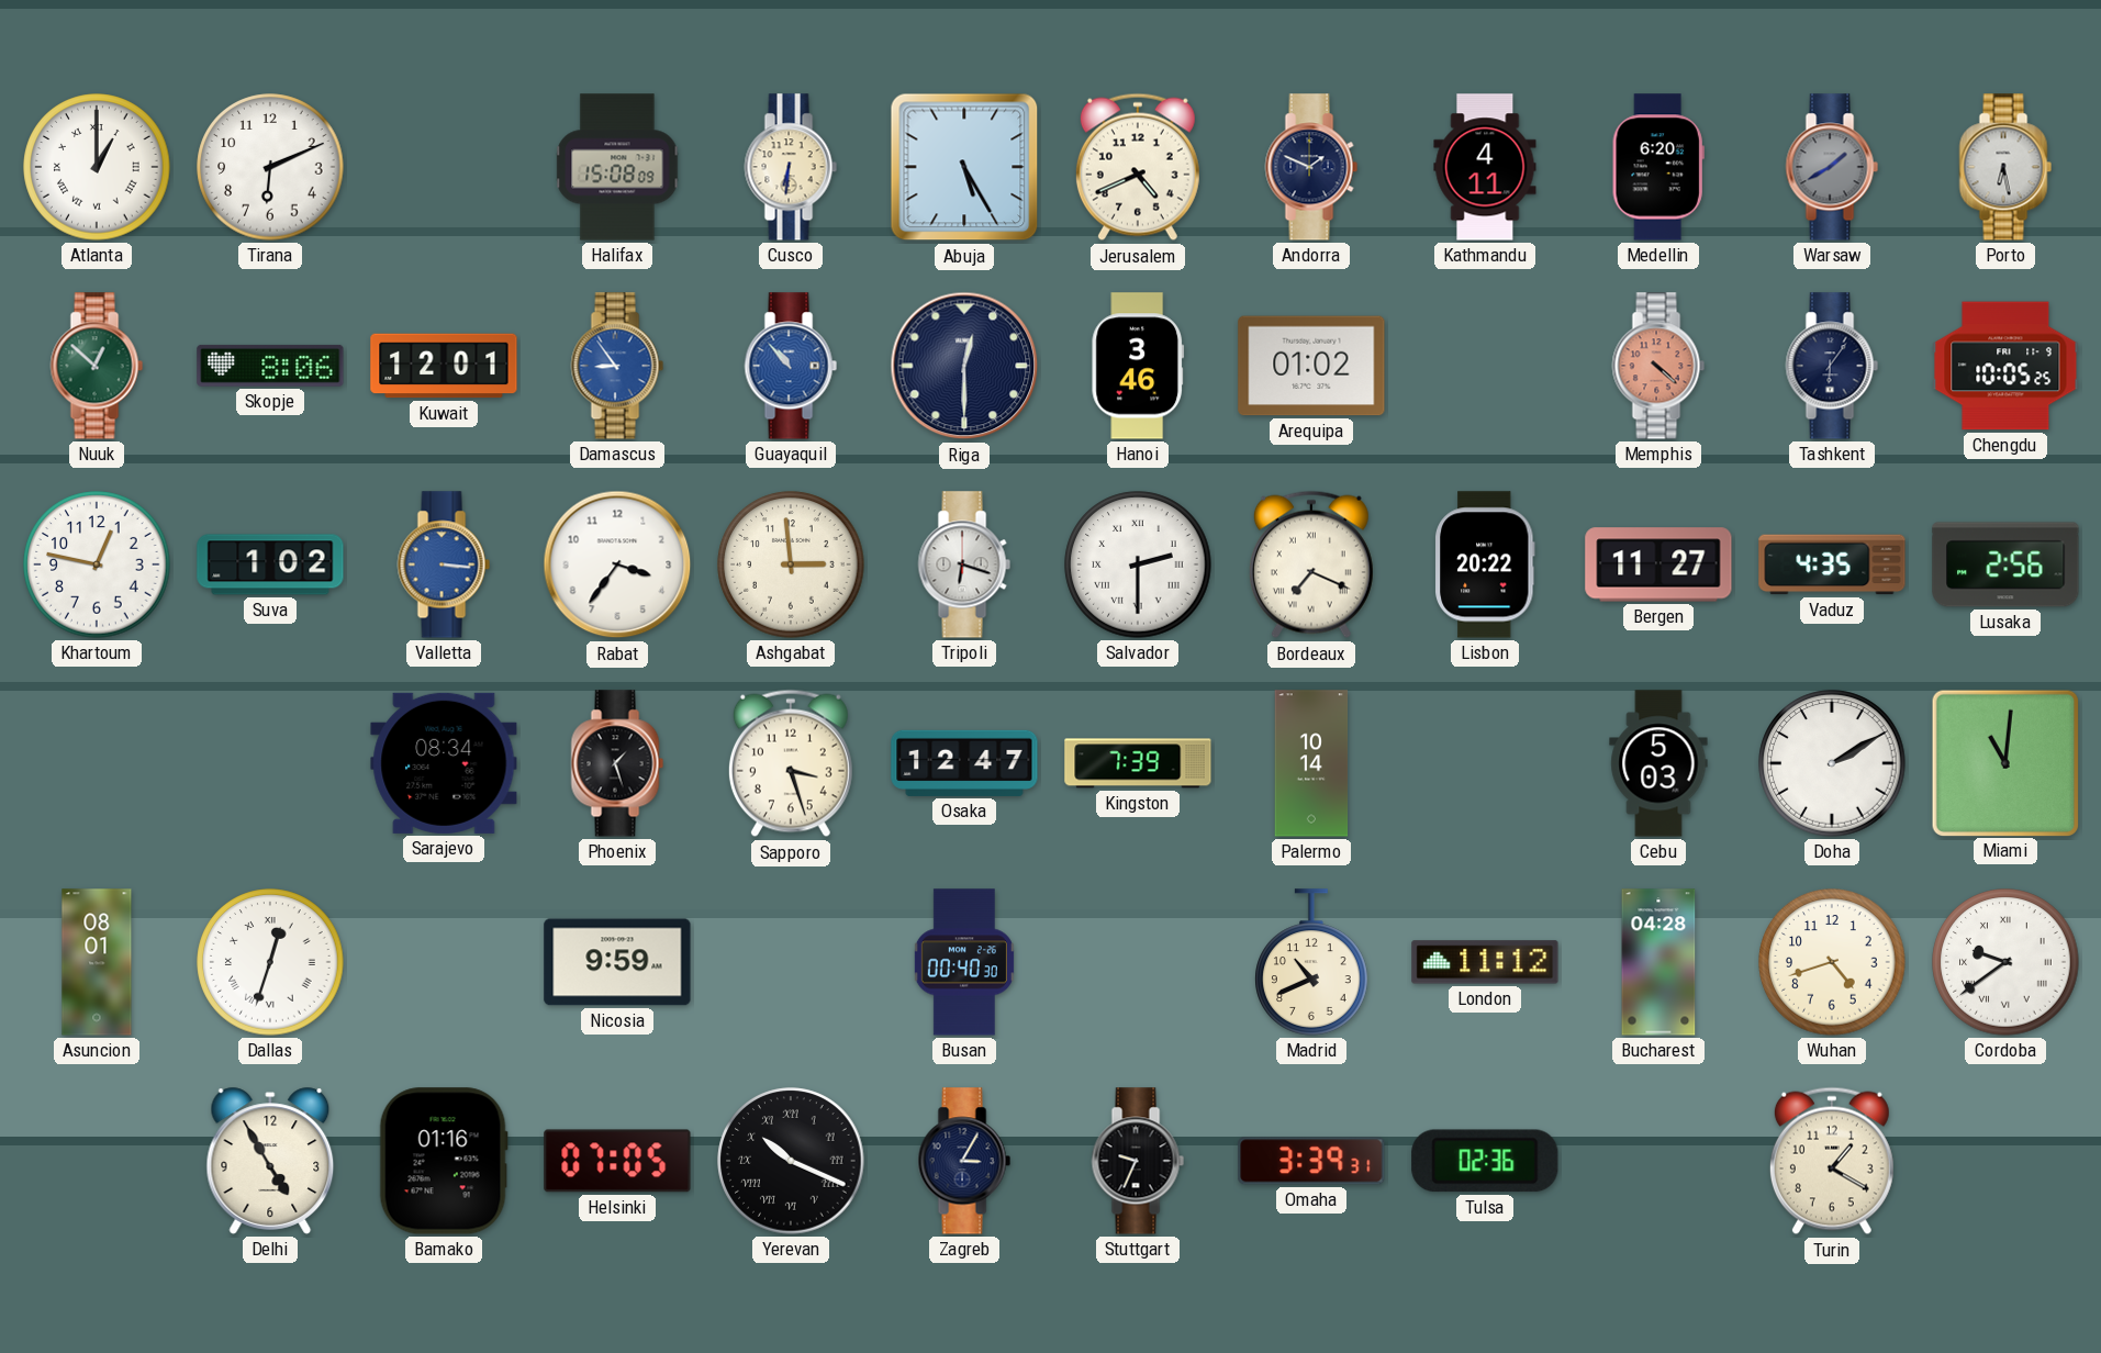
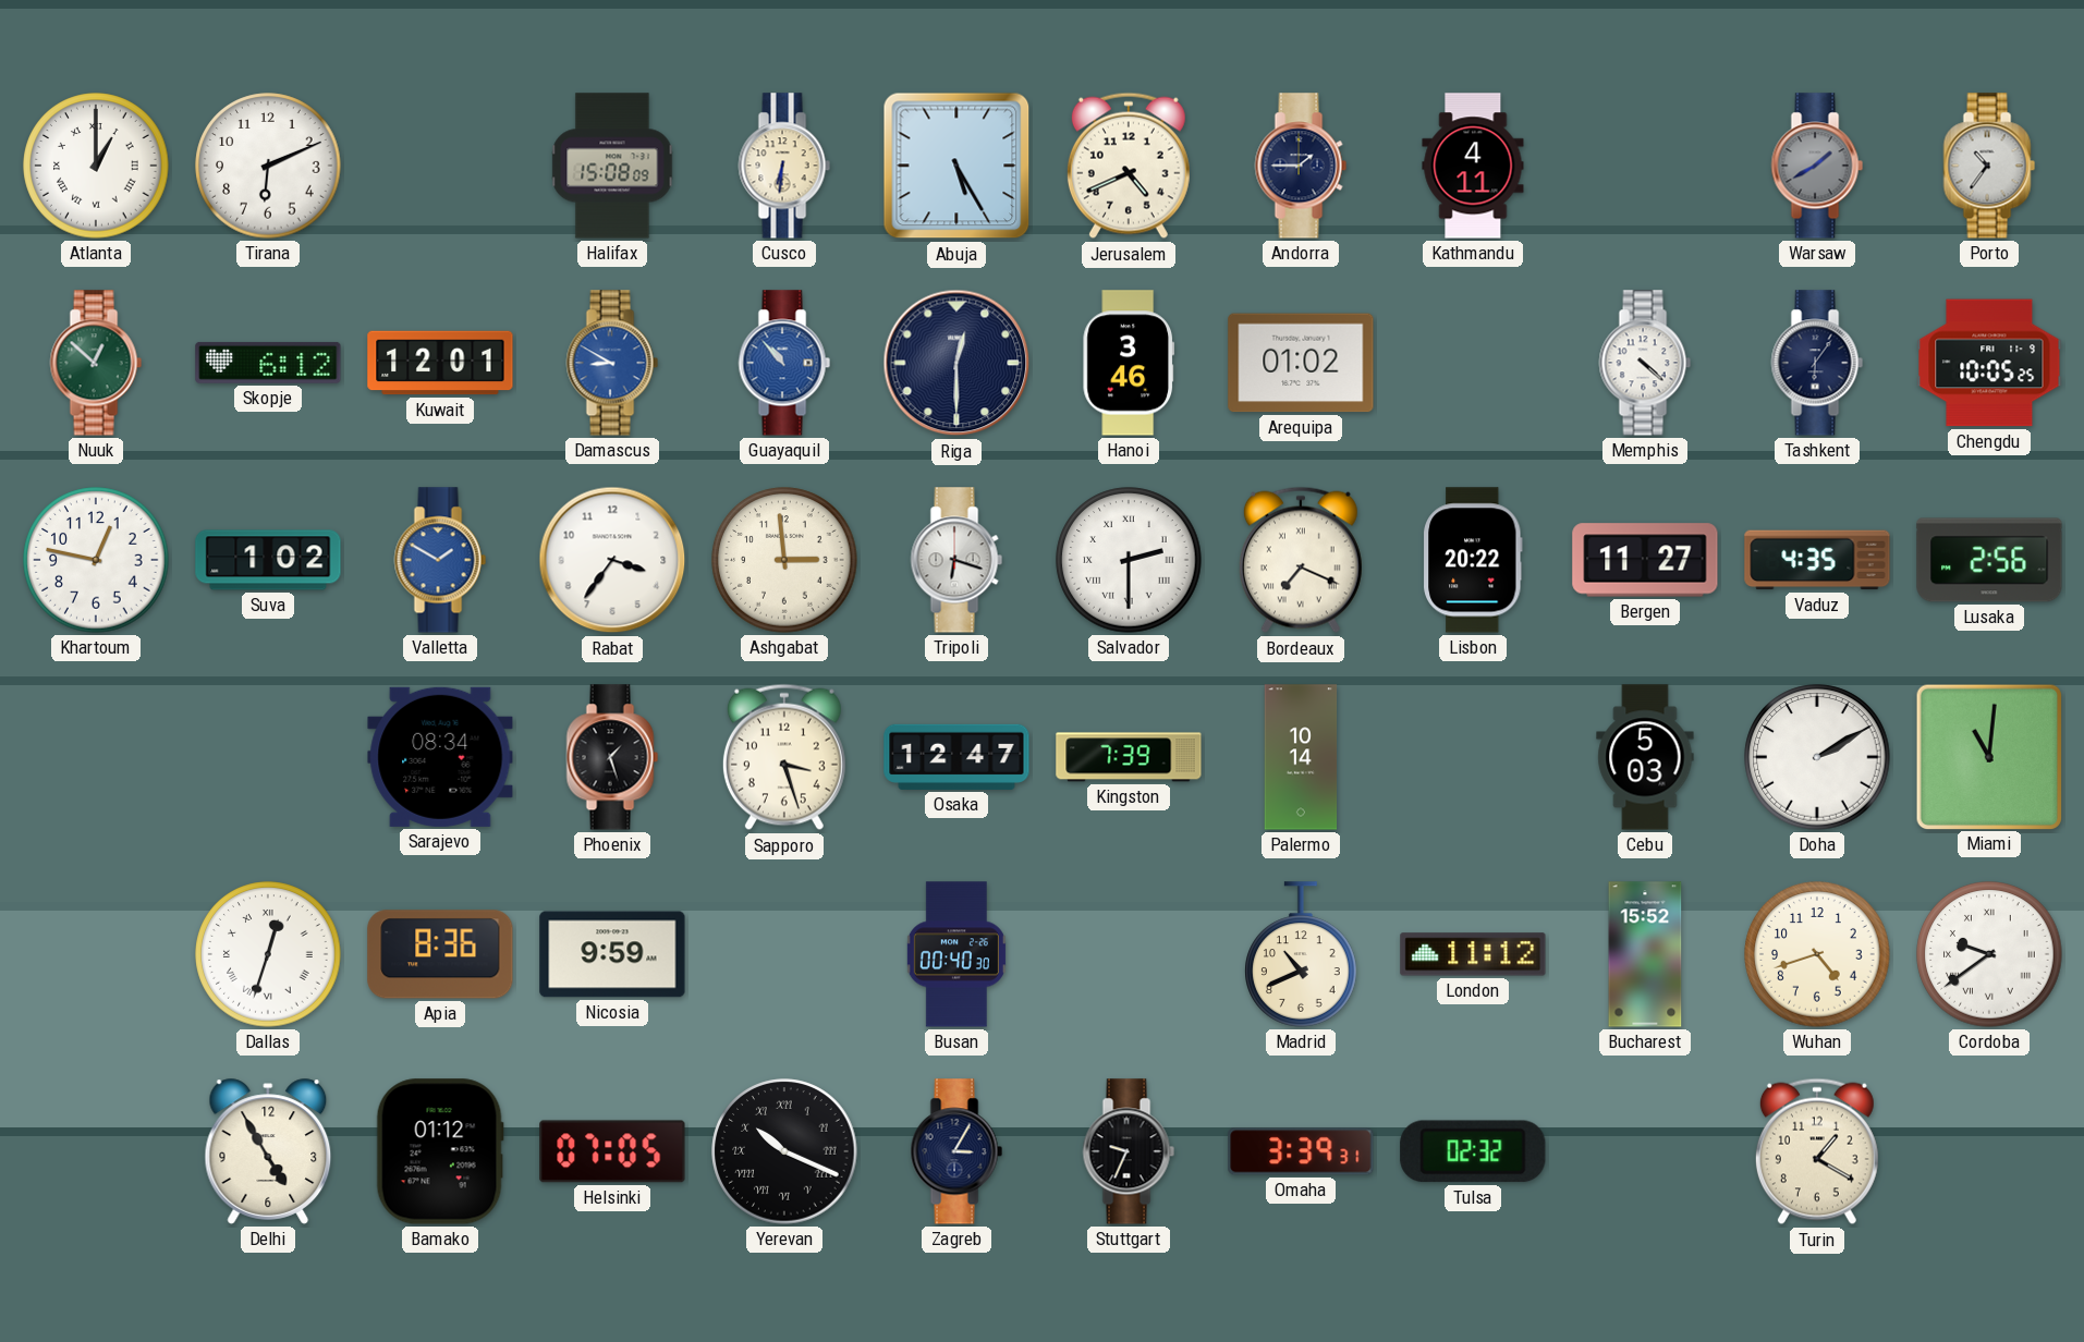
Andorra: 1:49 -> 1:45 (1301, 166)
Medellin: 6:20 -> none (1658, 167)
Porto: 6:28 -> 10:36 (1989, 166)
Skopje: 8:06 -> 6:12 (268, 363)
Damascus: 8:54 -> 8:50 (612, 363)
Memphis dial: salmon -> white (1645, 363)
Valletta: 3:16 -> 1:50 (440, 560)
Asuncion: 08:01 -> none (97, 962)
Apia: none -> 8:36 (440, 954)
Bucharest: 04:28 -> 15:52 (1645, 954)
Bamako: 01:16 -> 01:12 (440, 1151)
Tulsa: 02:36 -> 02:32 (1473, 1151)
